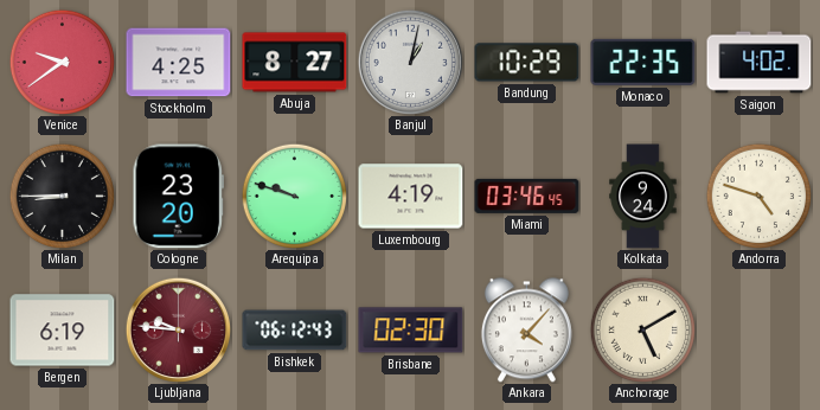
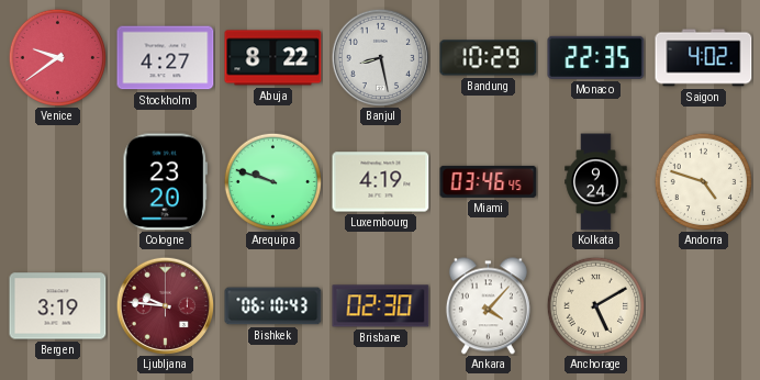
Stockholm: 4:25 -> 4:27 (166, 58)
Abuja: 8:27 -> 8:22 (273, 58)
Banjul: 1:02 -> 8:28 (380, 57)
Milan: 8:45 -> none (62, 196)
Bergen: 6:19 -> 3:19 (58, 306)
Bishkek: 06:12 -> 06:10 (273, 306)
